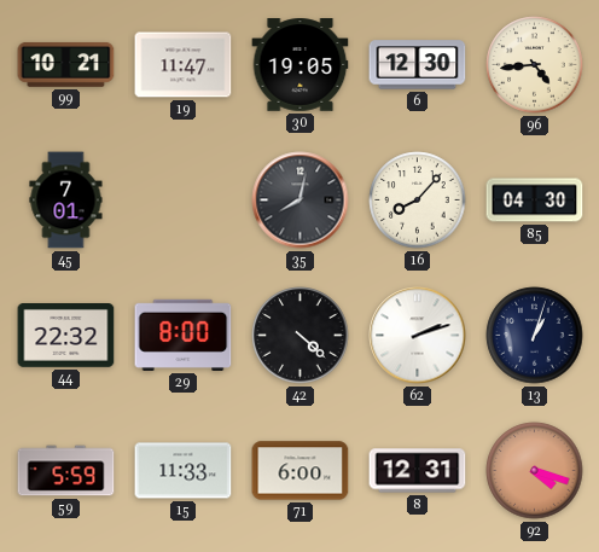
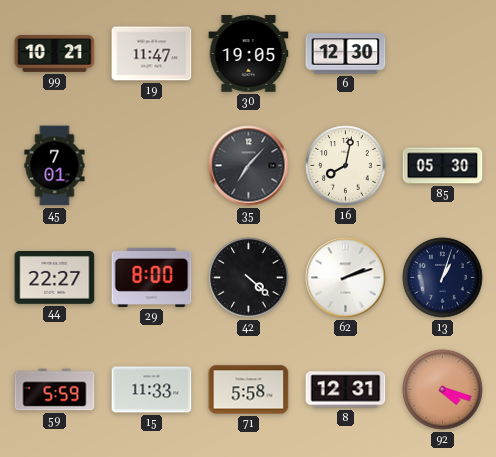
96: 4:44 -> none (535, 65)
35: 8:02 -> 7:07 (249, 166)
16: 8:07 -> 8:02 (346, 166)
85: 04:30 -> 05:30 (443, 166)
44: 22:32 -> 22:27 (55, 278)
71: 6:00 -> 5:58 (249, 390)
